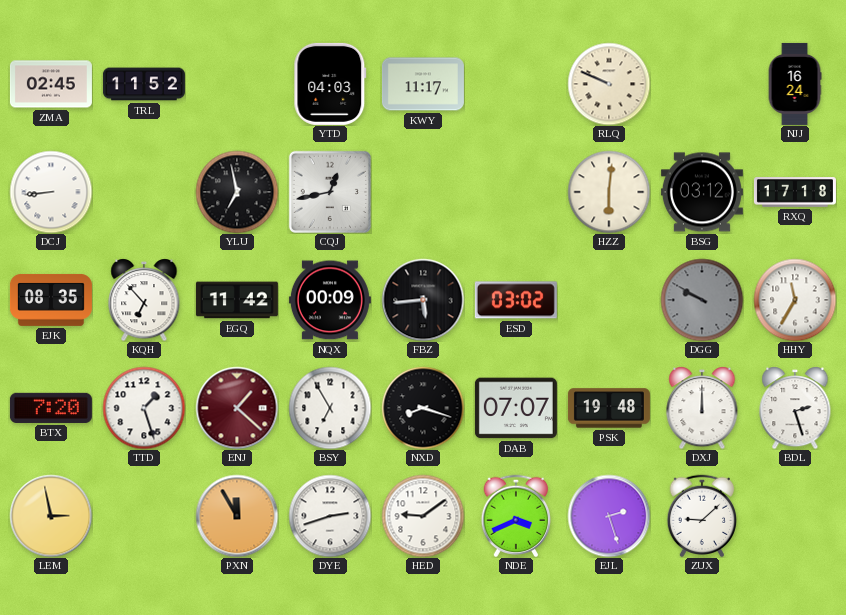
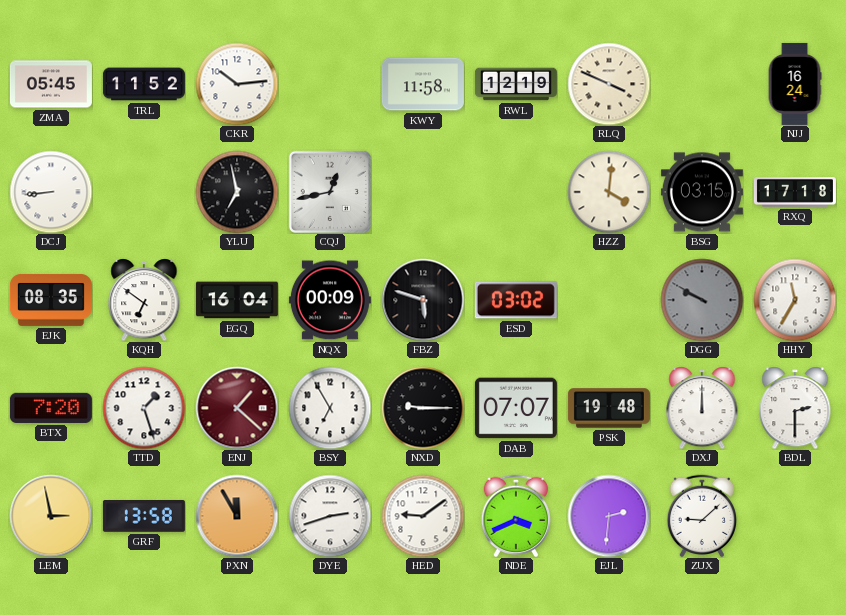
ZMA: 02:45 -> 05:45 (51, 84)
CKR: none -> 10:14 (237, 84)
YTD: 04:03 -> none (330, 84)
KWY: 11:17 -> 11:58 (423, 84)
RWL: none -> 12:19 (516, 84)
RLQ: 9:49 -> 3:49 (609, 84)
HZZ: 6:01 -> 4:01 (609, 192)
BSG: 03:12 -> 03:15 (702, 192)
KQH: 6:53 -> 6:51 (144, 300)
EGQ: 11:42 -> 16:04 (237, 300)
FBZ: 5:44 -> 5:48 (423, 300)
NXD: 8:18 -> 9:15 (423, 408)
BDL: 2:27 -> 2:30 (795, 408)
GRF: none -> 13:58 (144, 517)
EJL: 2:27 -> 2:31 (609, 516)
